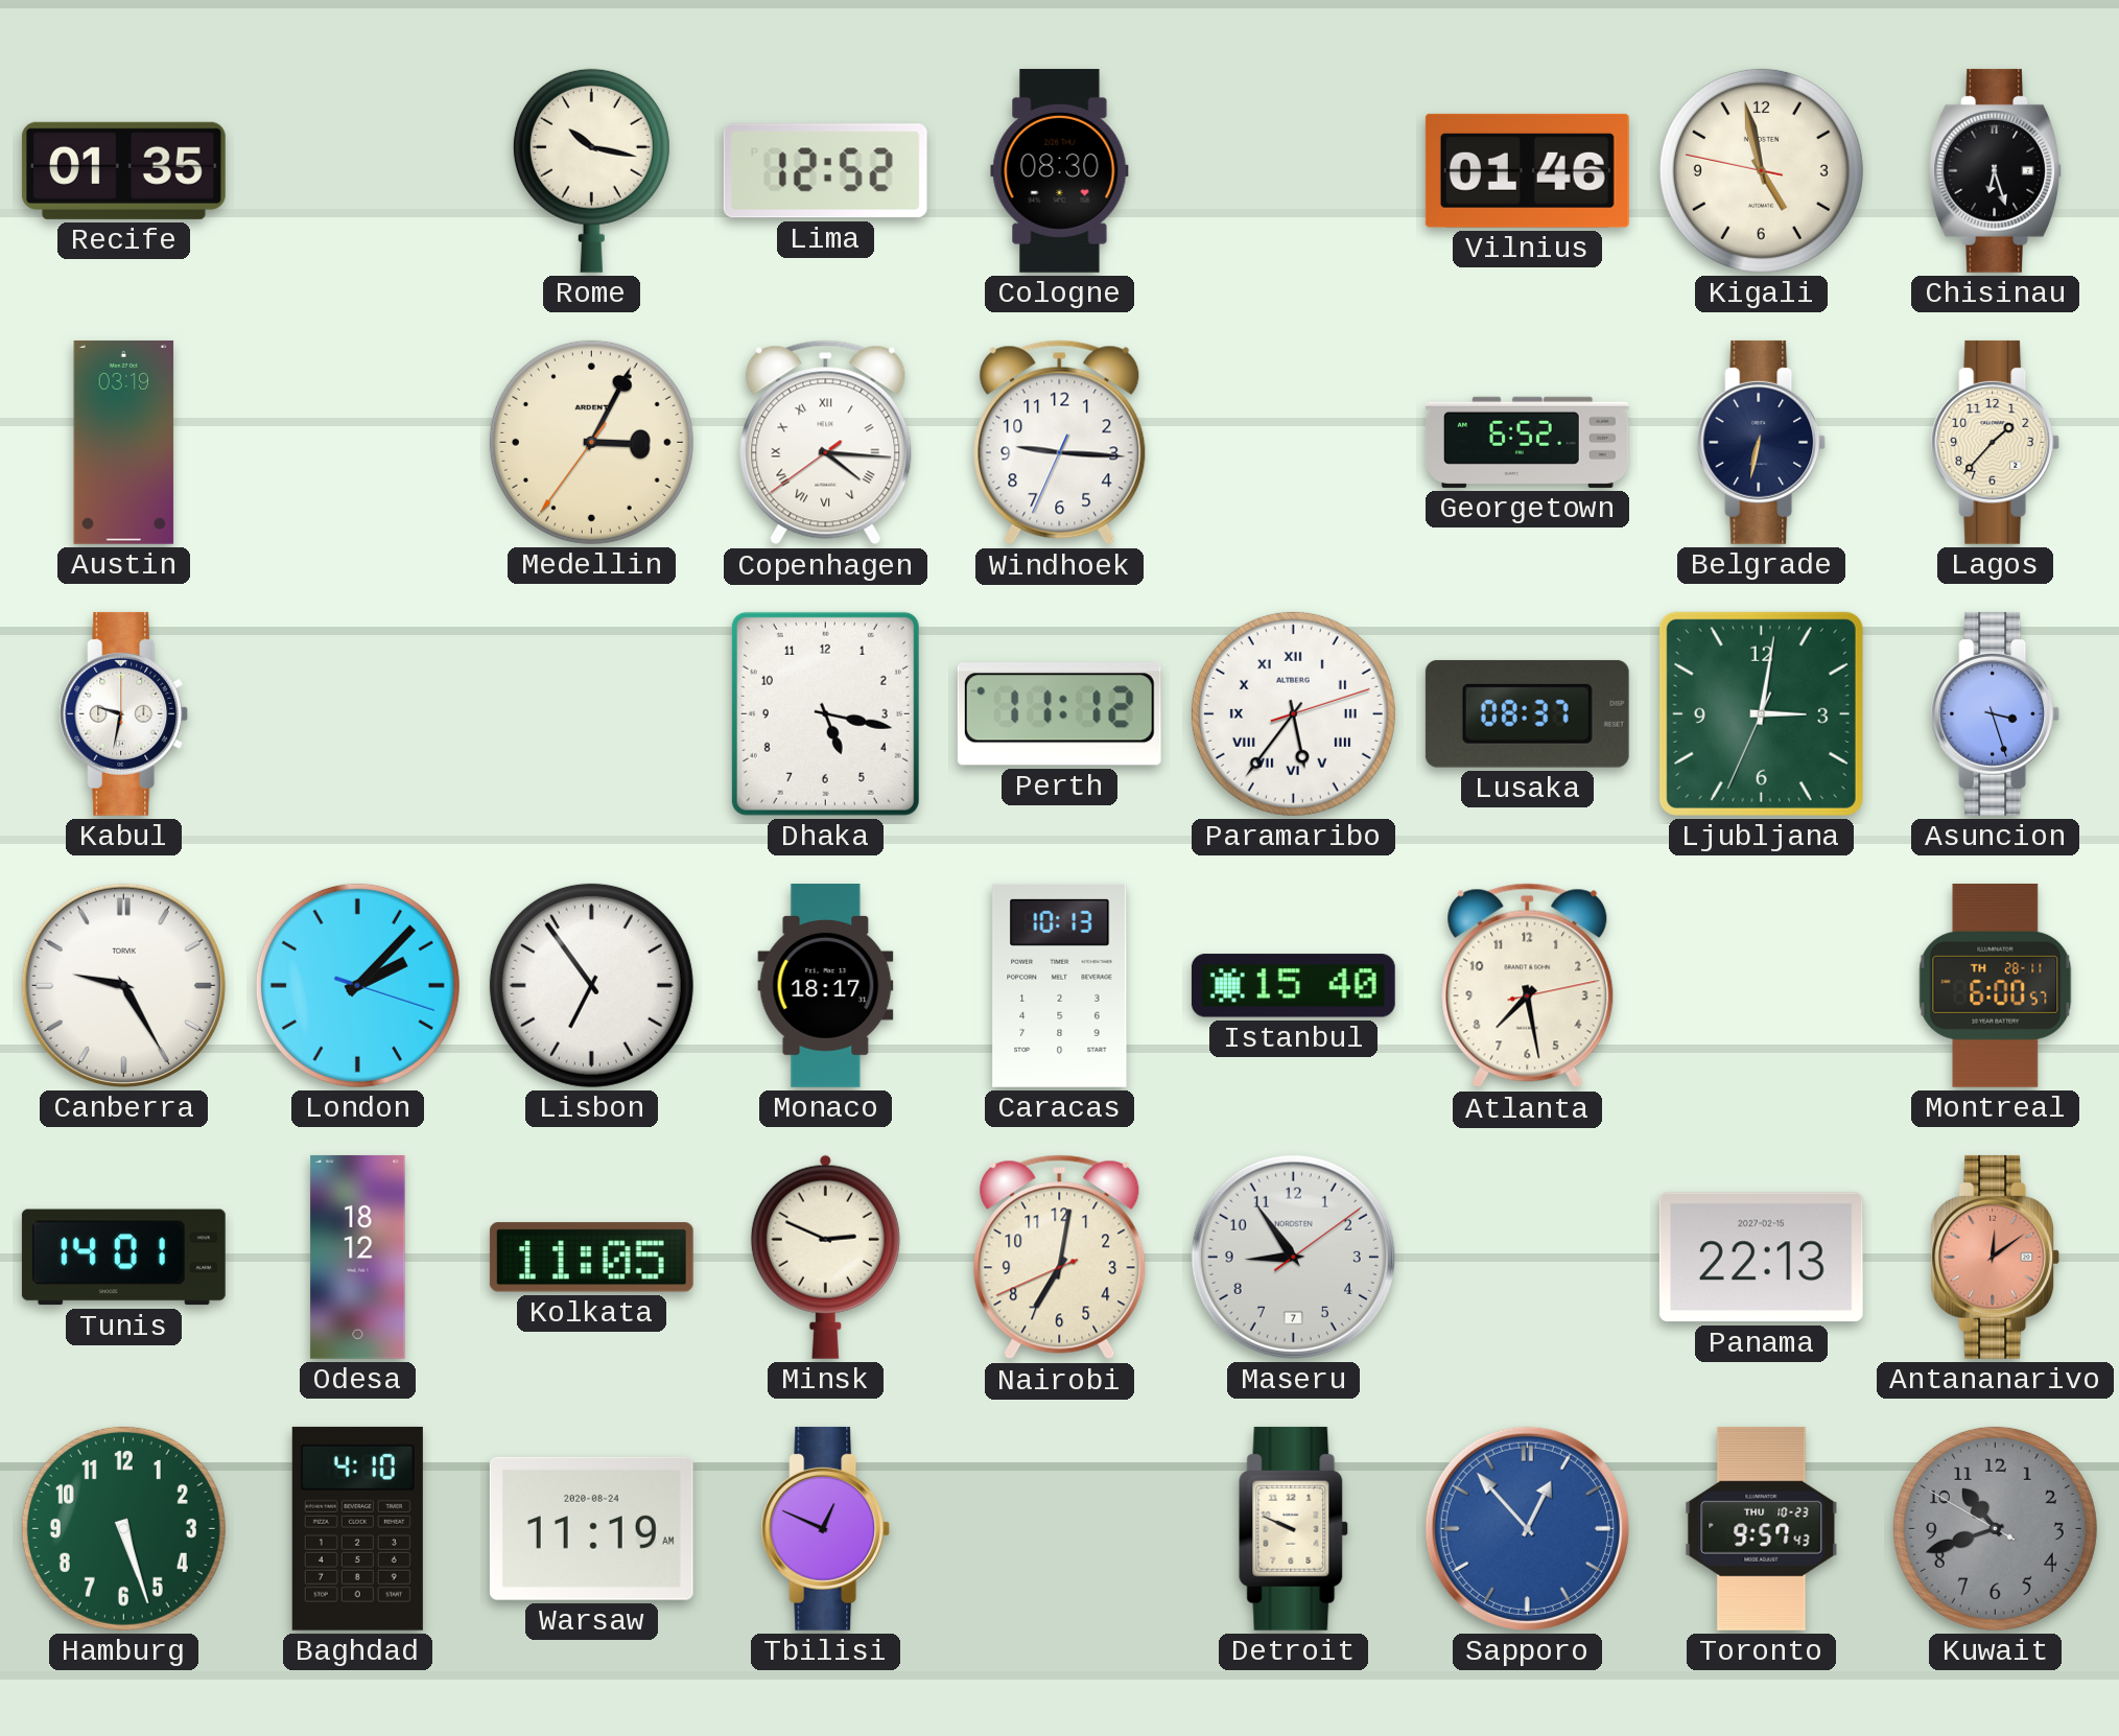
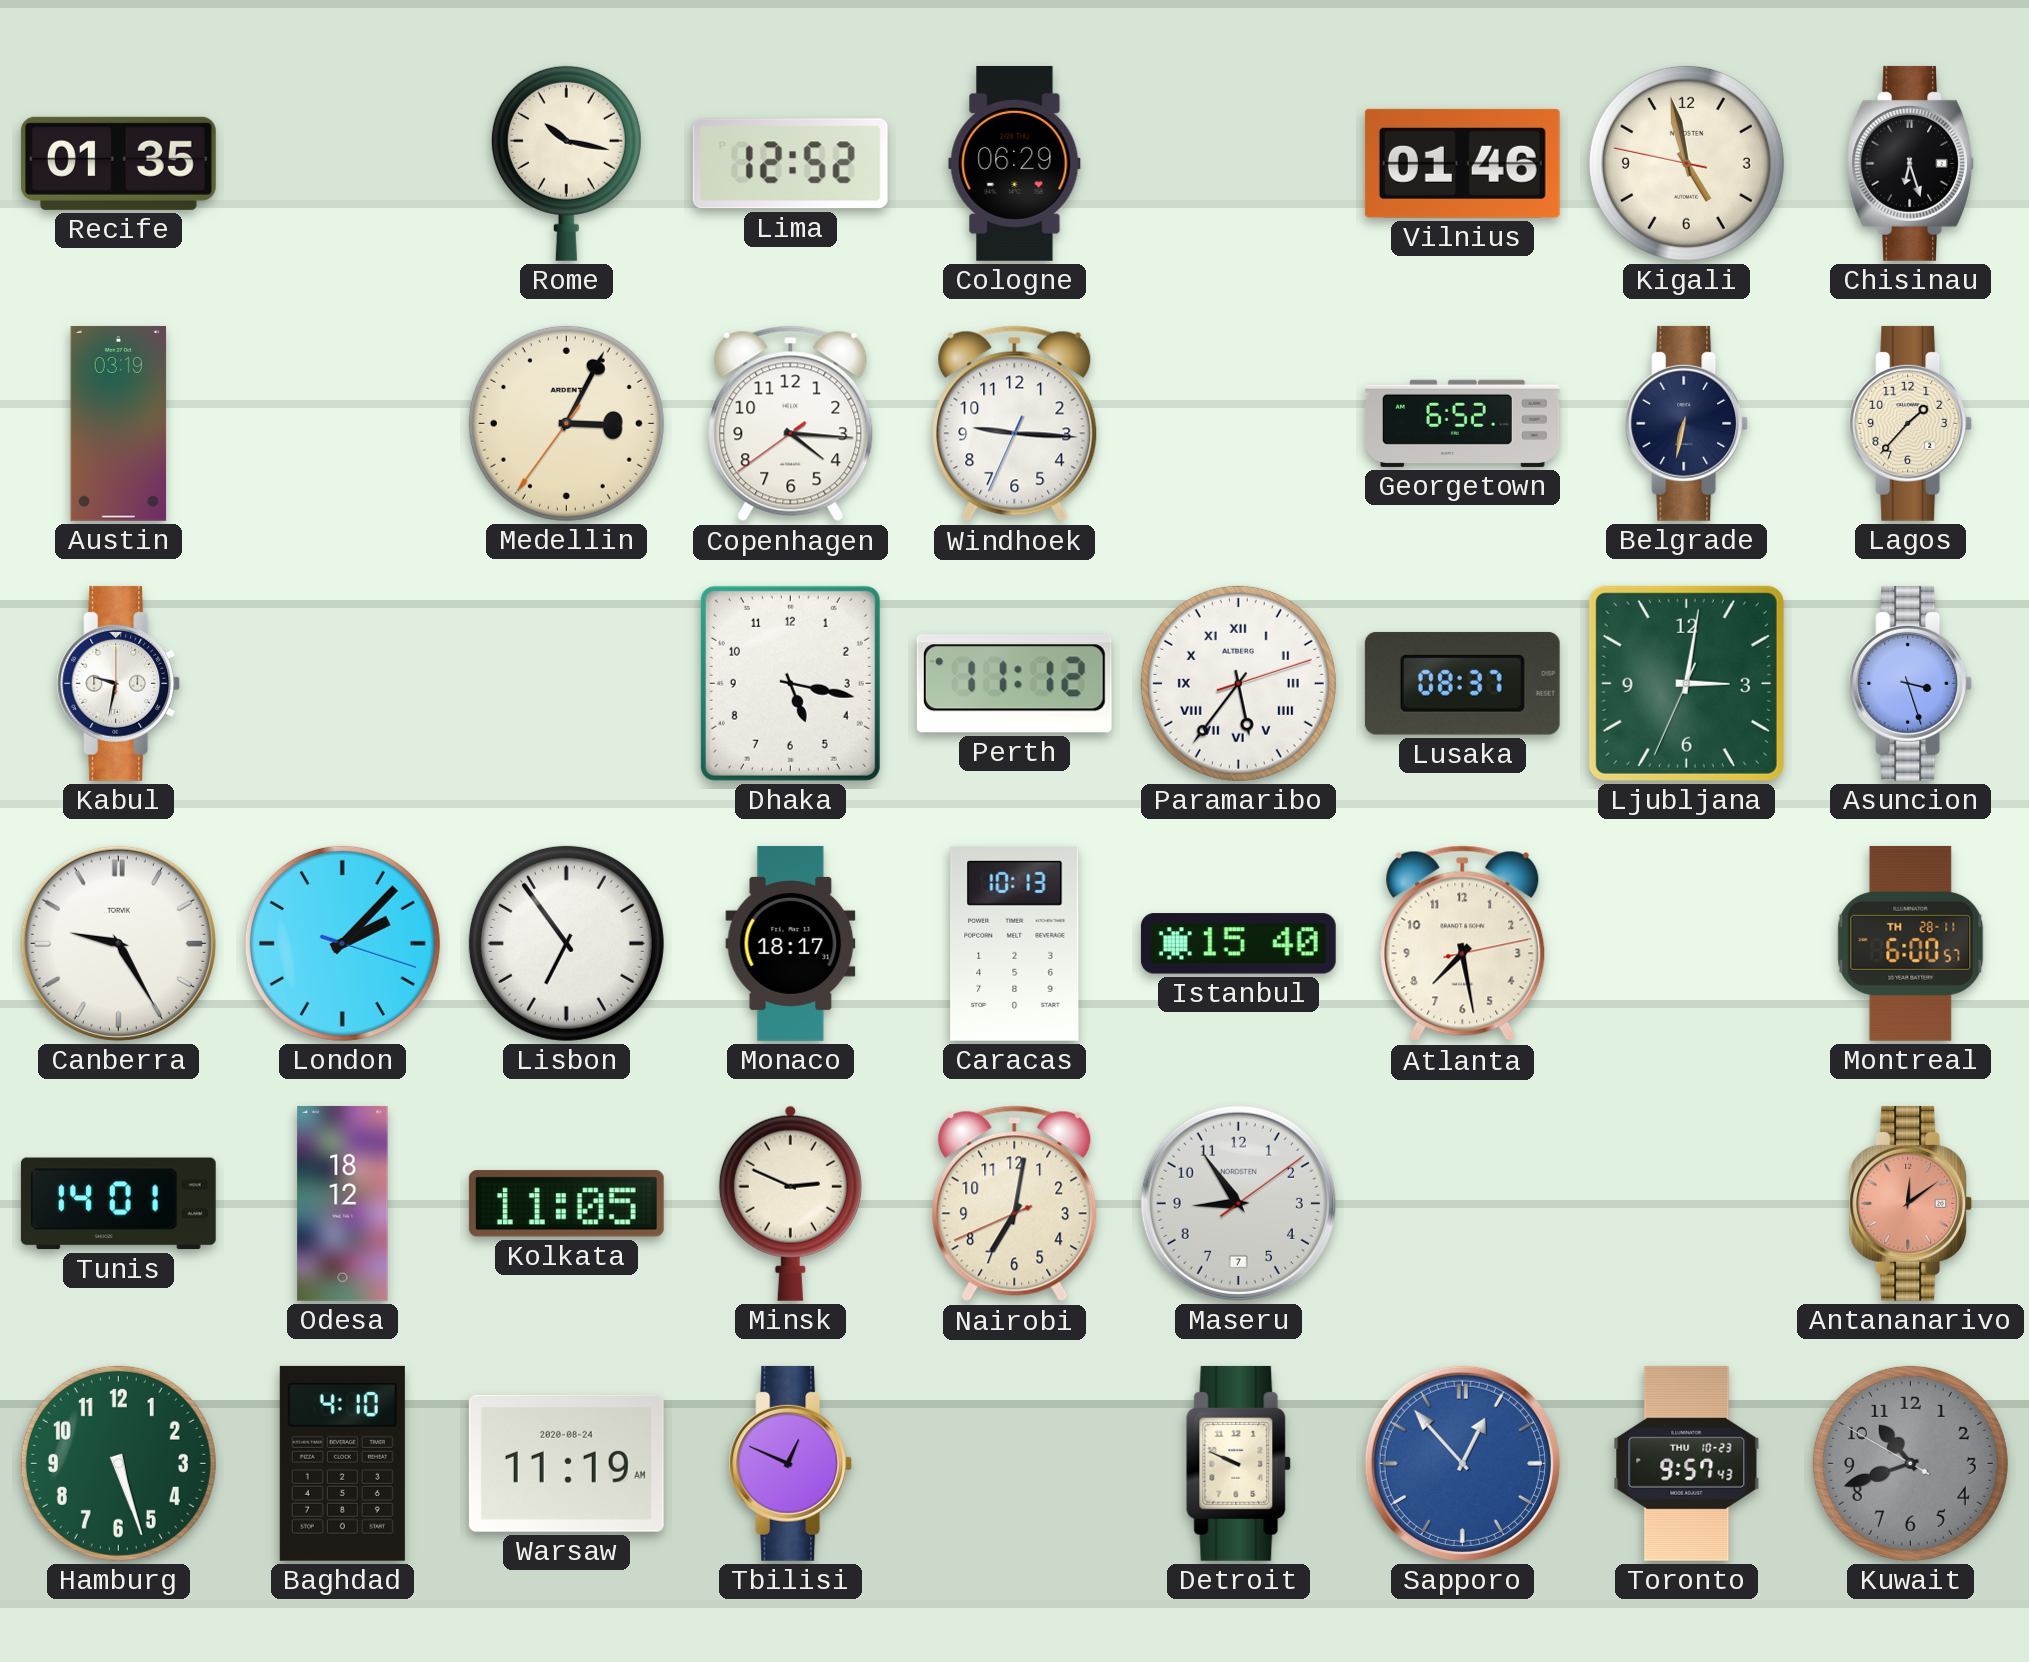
Cologne: 08:30 -> 06:29 (1015, 163)
Copenhagen numerals: Roman -> Arabic (791, 424)
Panama: 22:13 -> none (1761, 1258)
